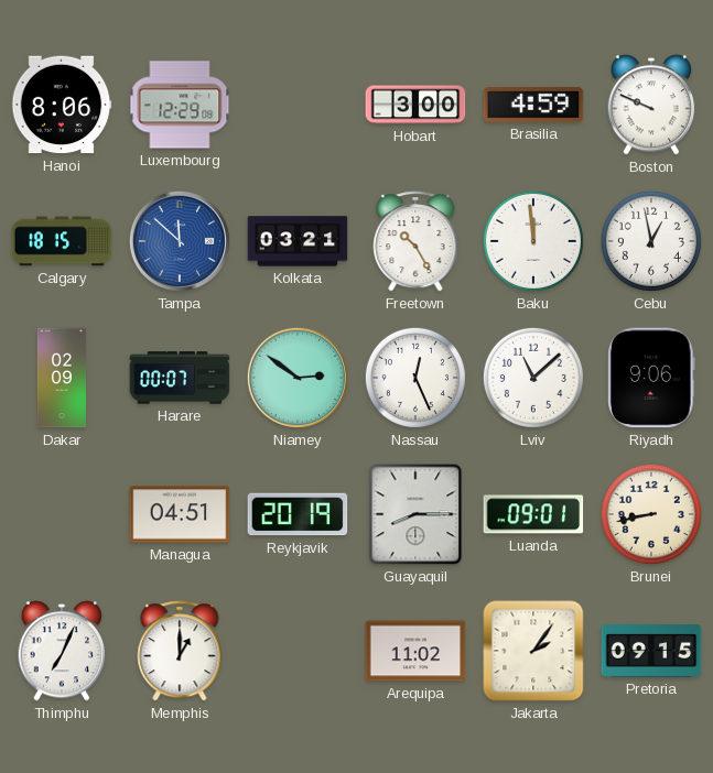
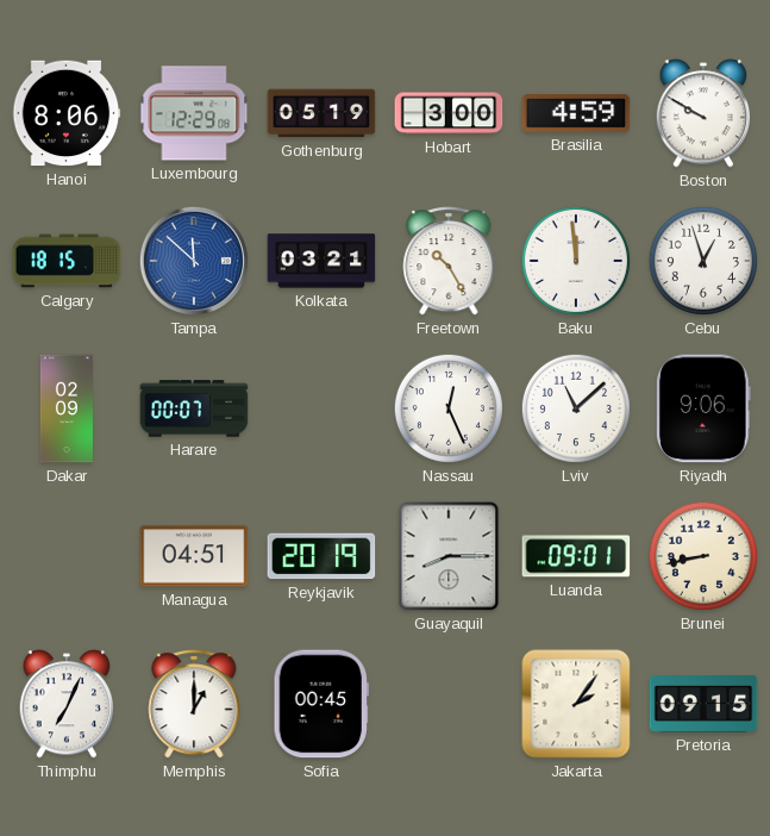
Gothenburg: none -> 05:19 (321, 113)
Boston: 9:49 -> 9:50 (703, 113)
Cebu: 12:58 -> 12:57 (703, 261)
Niamey: 2:51 -> none (298, 378)
Sofia: none -> 00:45 (320, 704)
Arequipa: 11:02 -> none (415, 651)
